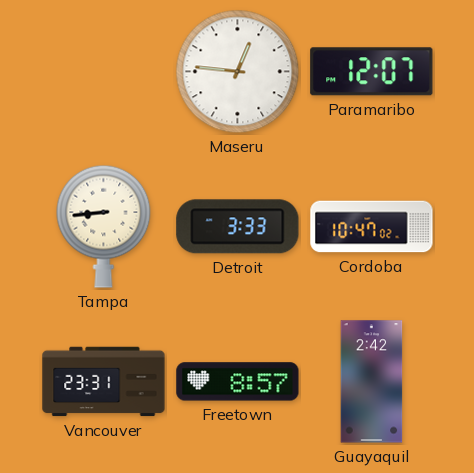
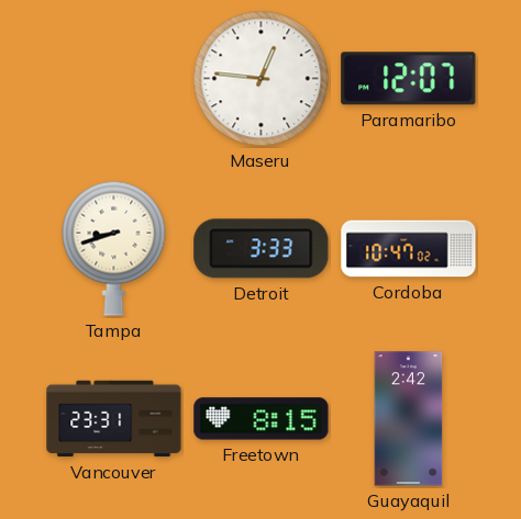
Tampa: 8:44 -> 8:42 (114, 248)
Freetown: 8:57 -> 8:15 (262, 419)
